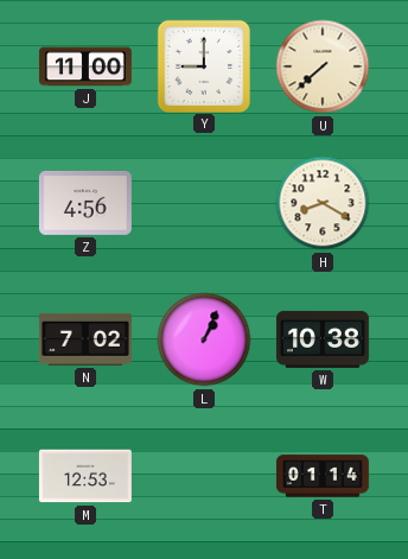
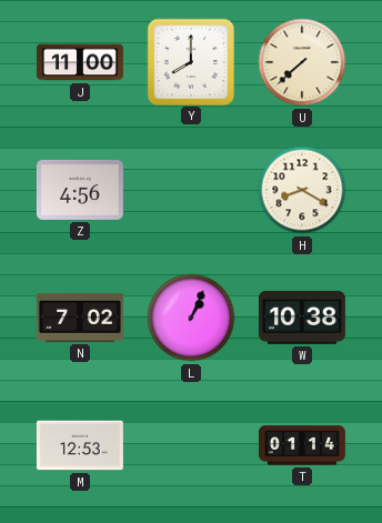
Y: 9:00 -> 8:00 (190, 61)
